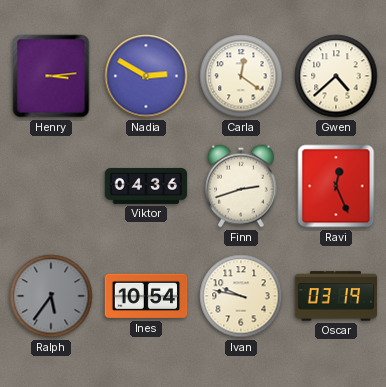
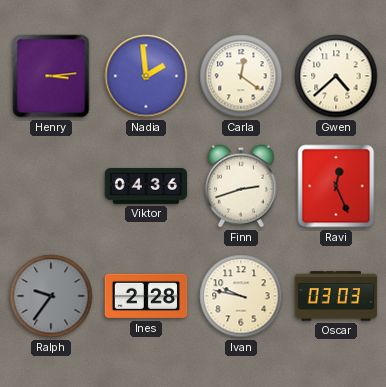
Nadia: 2:50 -> 1:59 (146, 76)
Ralph: 5:36 -> 9:36 (51, 296)
Ines: 10:54 -> 2:28 (146, 296)
Oscar: 03:19 -> 03:03 (336, 296)
